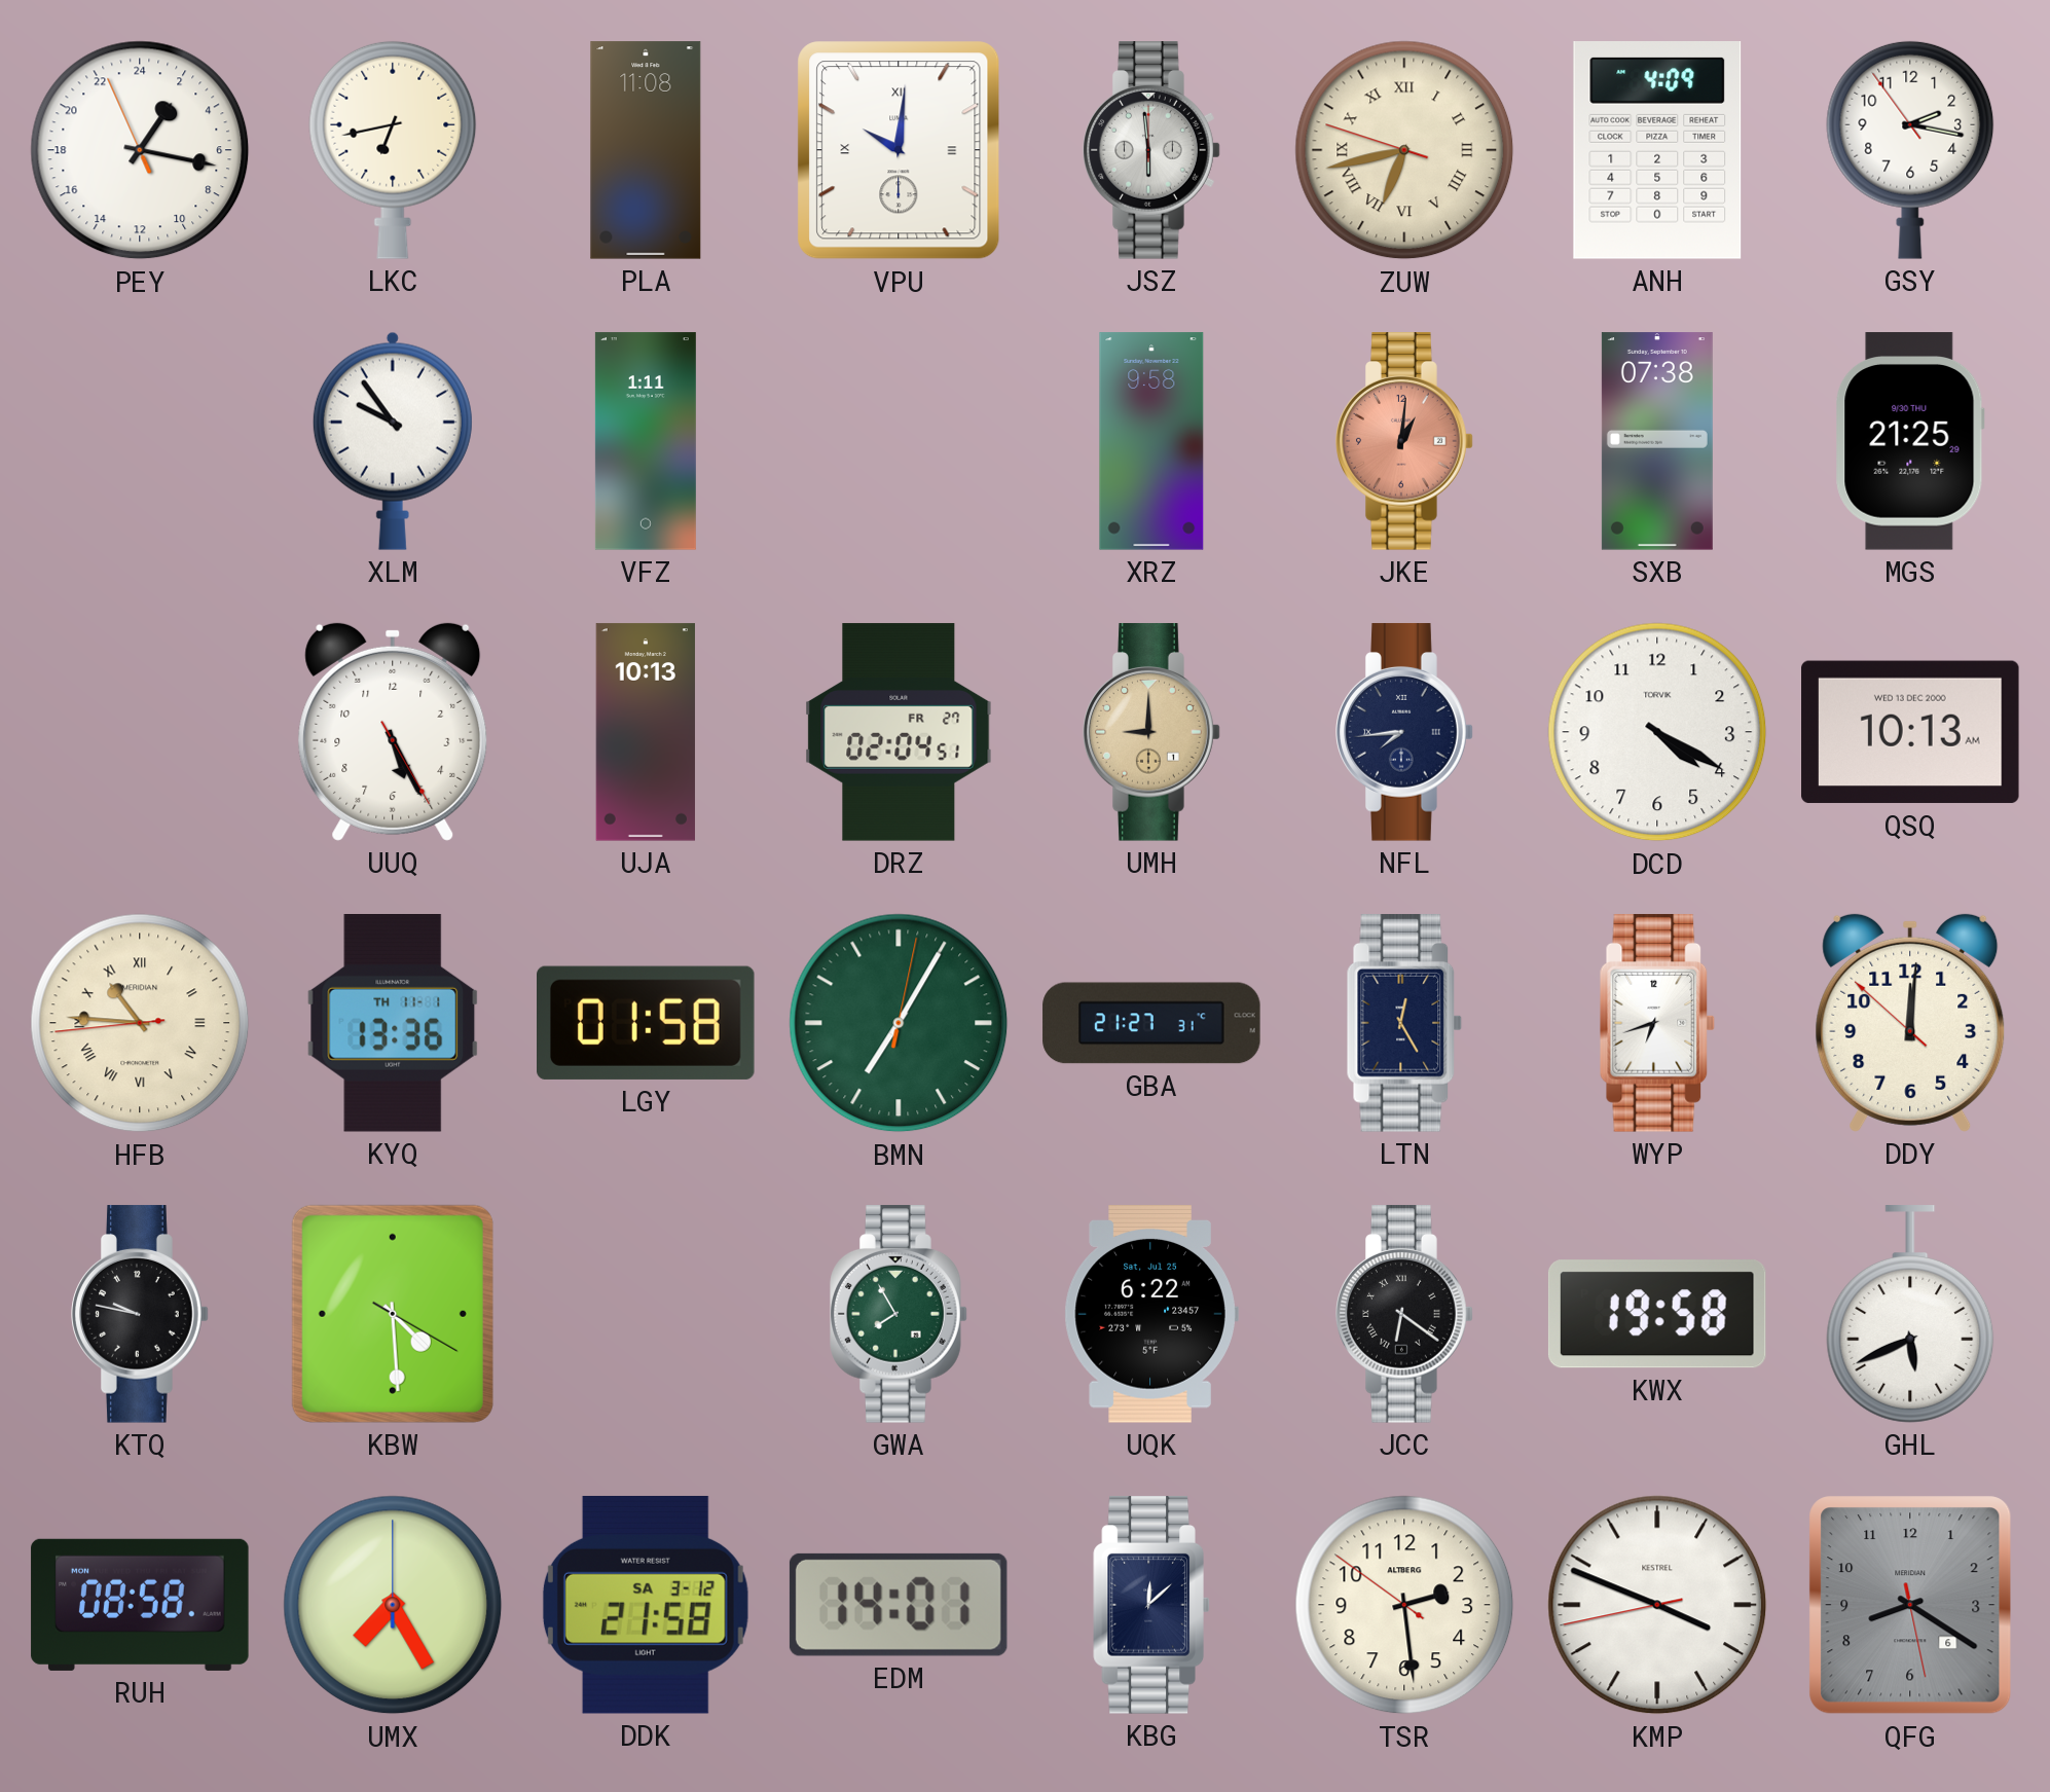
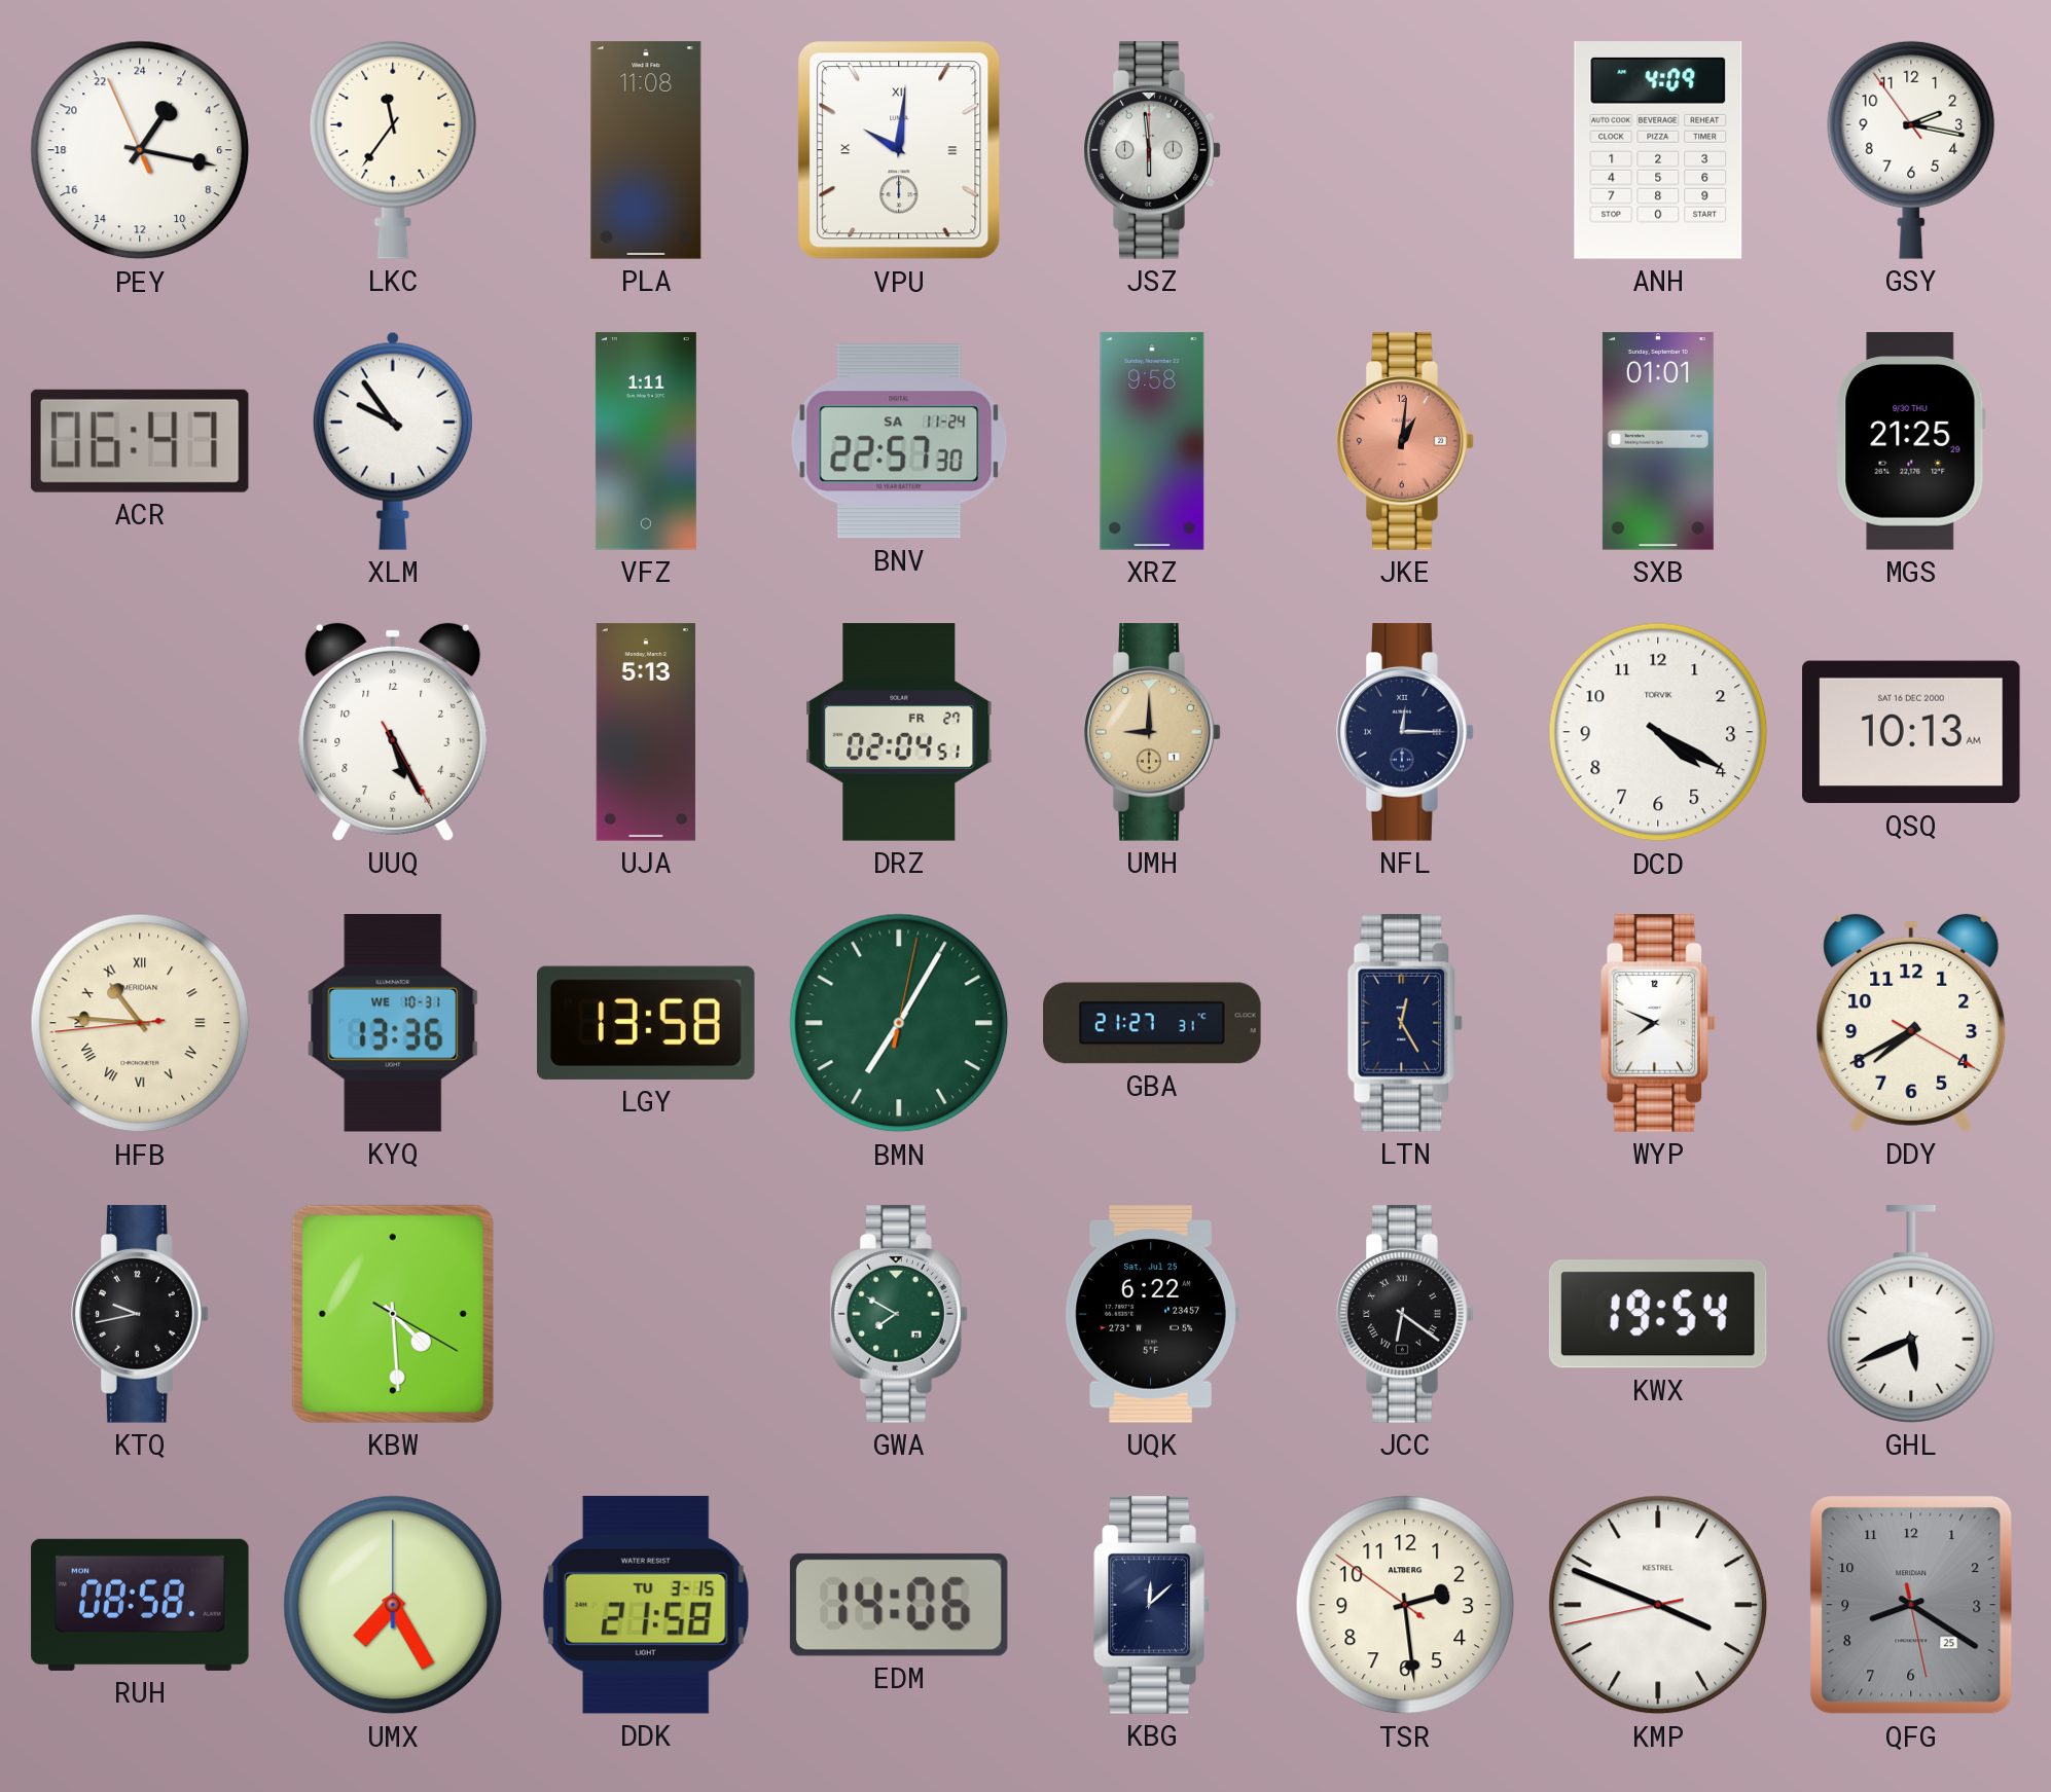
LKC: 6:43 -> 11:36 (393, 150)
ZUW: 6:42 -> none (1404, 150)
ACR: none -> 06:47 (140, 441)
BNV: none -> 22:57 (899, 441)
SXB: 07:38 -> 01:01 (1658, 441)
UJA: 10:13 -> 5:13 (645, 732)
NFL: 7:44 -> 12:15 (1405, 732)
QSQ date: WED 13 DEC 2000 -> SAT 16 DEC 2000 (1911, 732)
KYQ date: TH 11-1 -> WE 10-31 (393, 1024)
LGY: 01:58 -> 13:58 (647, 1023)
WYP: 6:42 -> 7:49 (1658, 1023)
DDY: 12:00 -> 7:40 (1911, 1023)
KTQ: 9:47 -> 9:43 (140, 1314)
GWA: 7:55 -> 7:50 (899, 1314)
KWX: 19:58 -> 19:54 (1658, 1314)
DDK date: SA 3-12 -> TU 3-15 (646, 1605)
EDM: 14:01 -> 14:06 (899, 1605)
QFG date: 6 -> 25 (1911, 1605)
